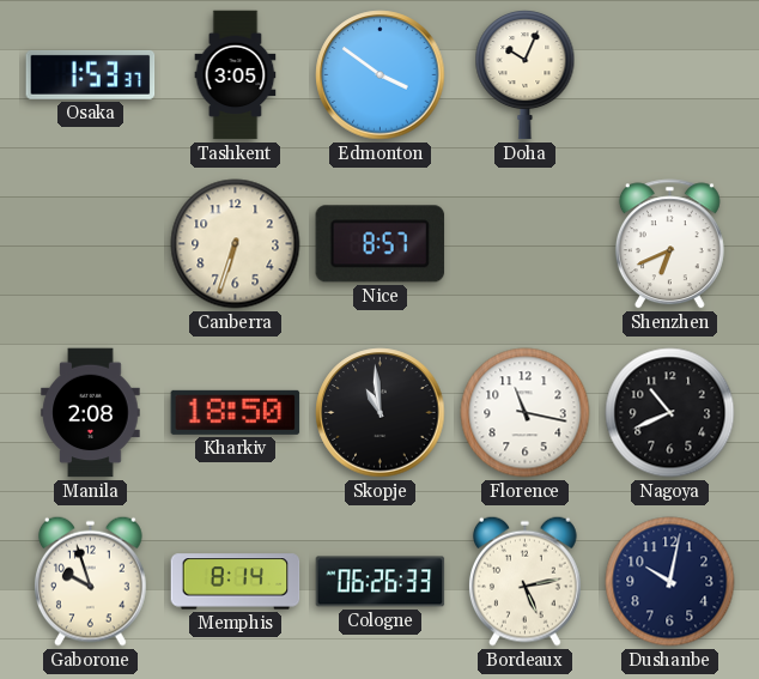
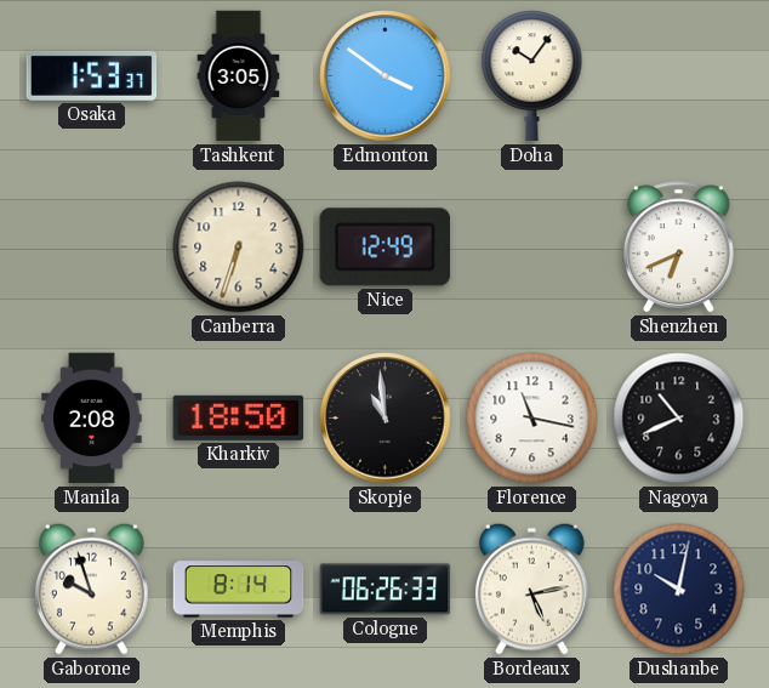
Doha: 10:04 -> 10:06 (532, 76)
Nice: 8:57 -> 12:49 (386, 248)
